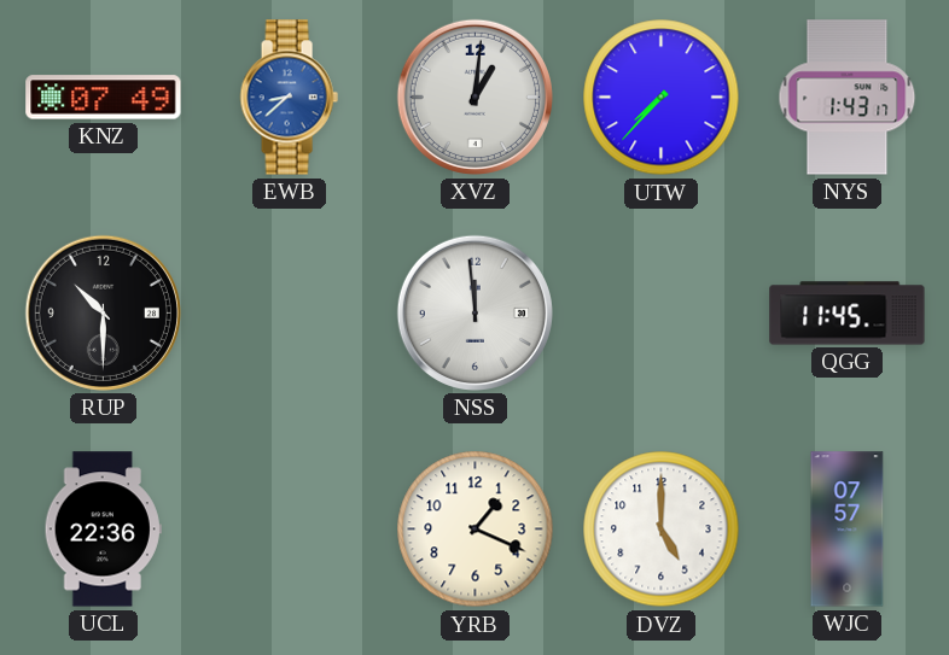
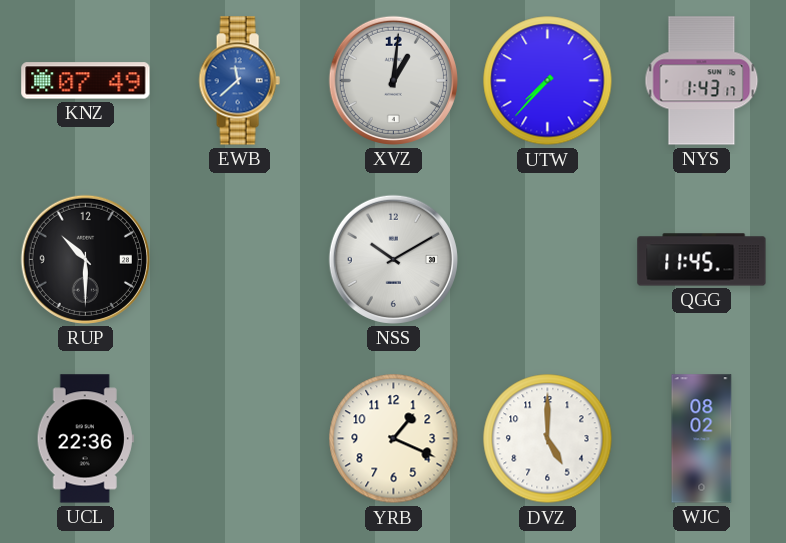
EWB: 8:38 -> 11:38 (239, 81)
NSS: 11:59 -> 10:10 (393, 259)
WJC: 07:57 -> 08:02 (702, 439)
